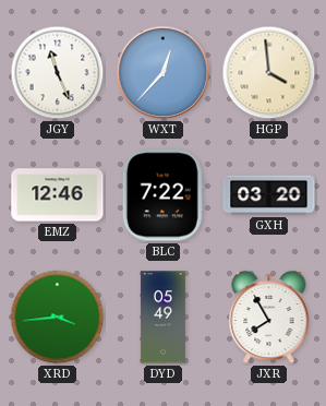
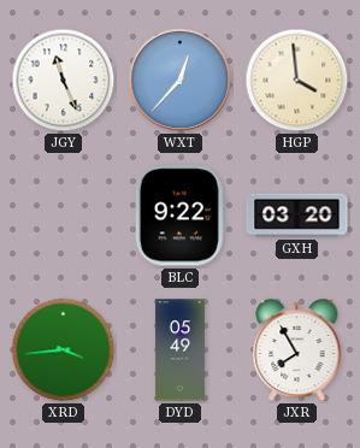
EMZ: 12:46 -> none (58, 195)
BLC: 7:22 -> 9:22 (179, 216)
